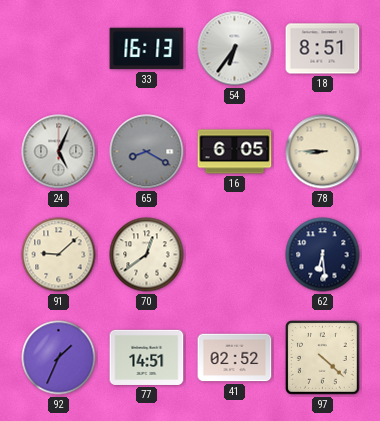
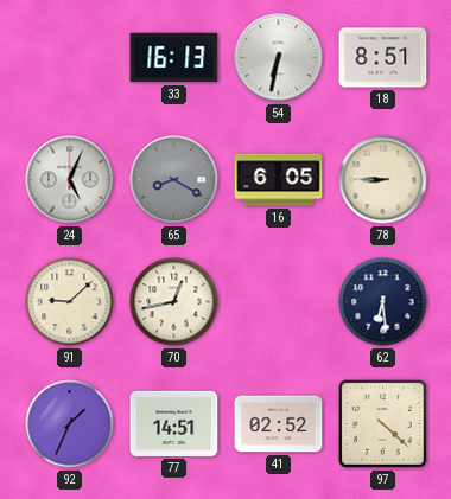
54: 6:36 -> 6:32 (279, 58)
70: 12:39 -> 12:43 (174, 302)
